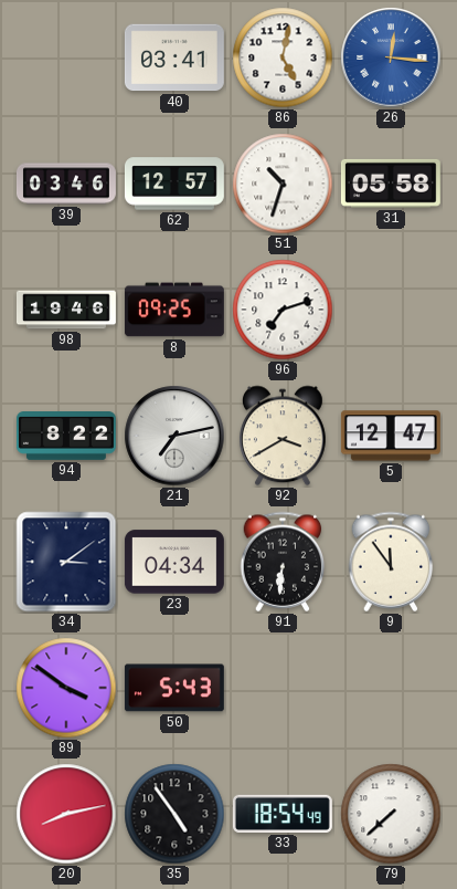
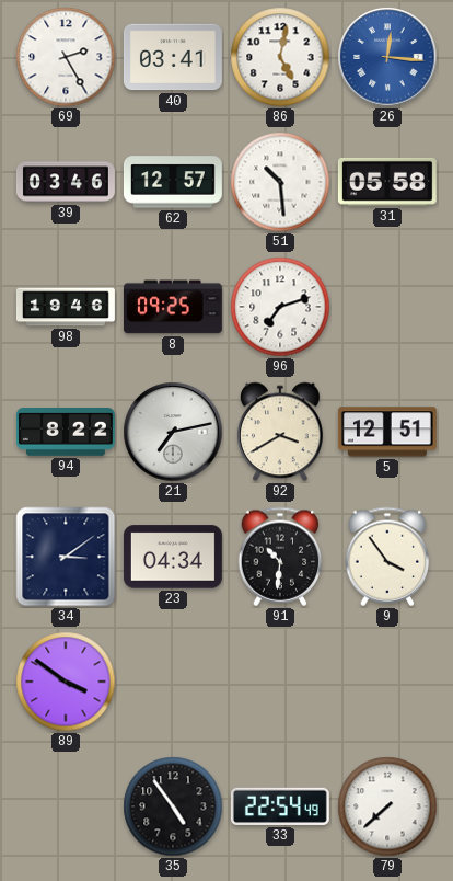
69: none -> 2:25 (66, 57)
51: 10:33 -> 10:29 (280, 182)
5: 12:47 -> 12:51 (387, 432)
91: 6:31 -> 10:31 (280, 557)
9: 11:54 -> 3:54 (387, 557)
50: 5:43 -> none (174, 688)
20: 8:13 -> none (66, 814)
33: 18:54 -> 22:54 (280, 806)
